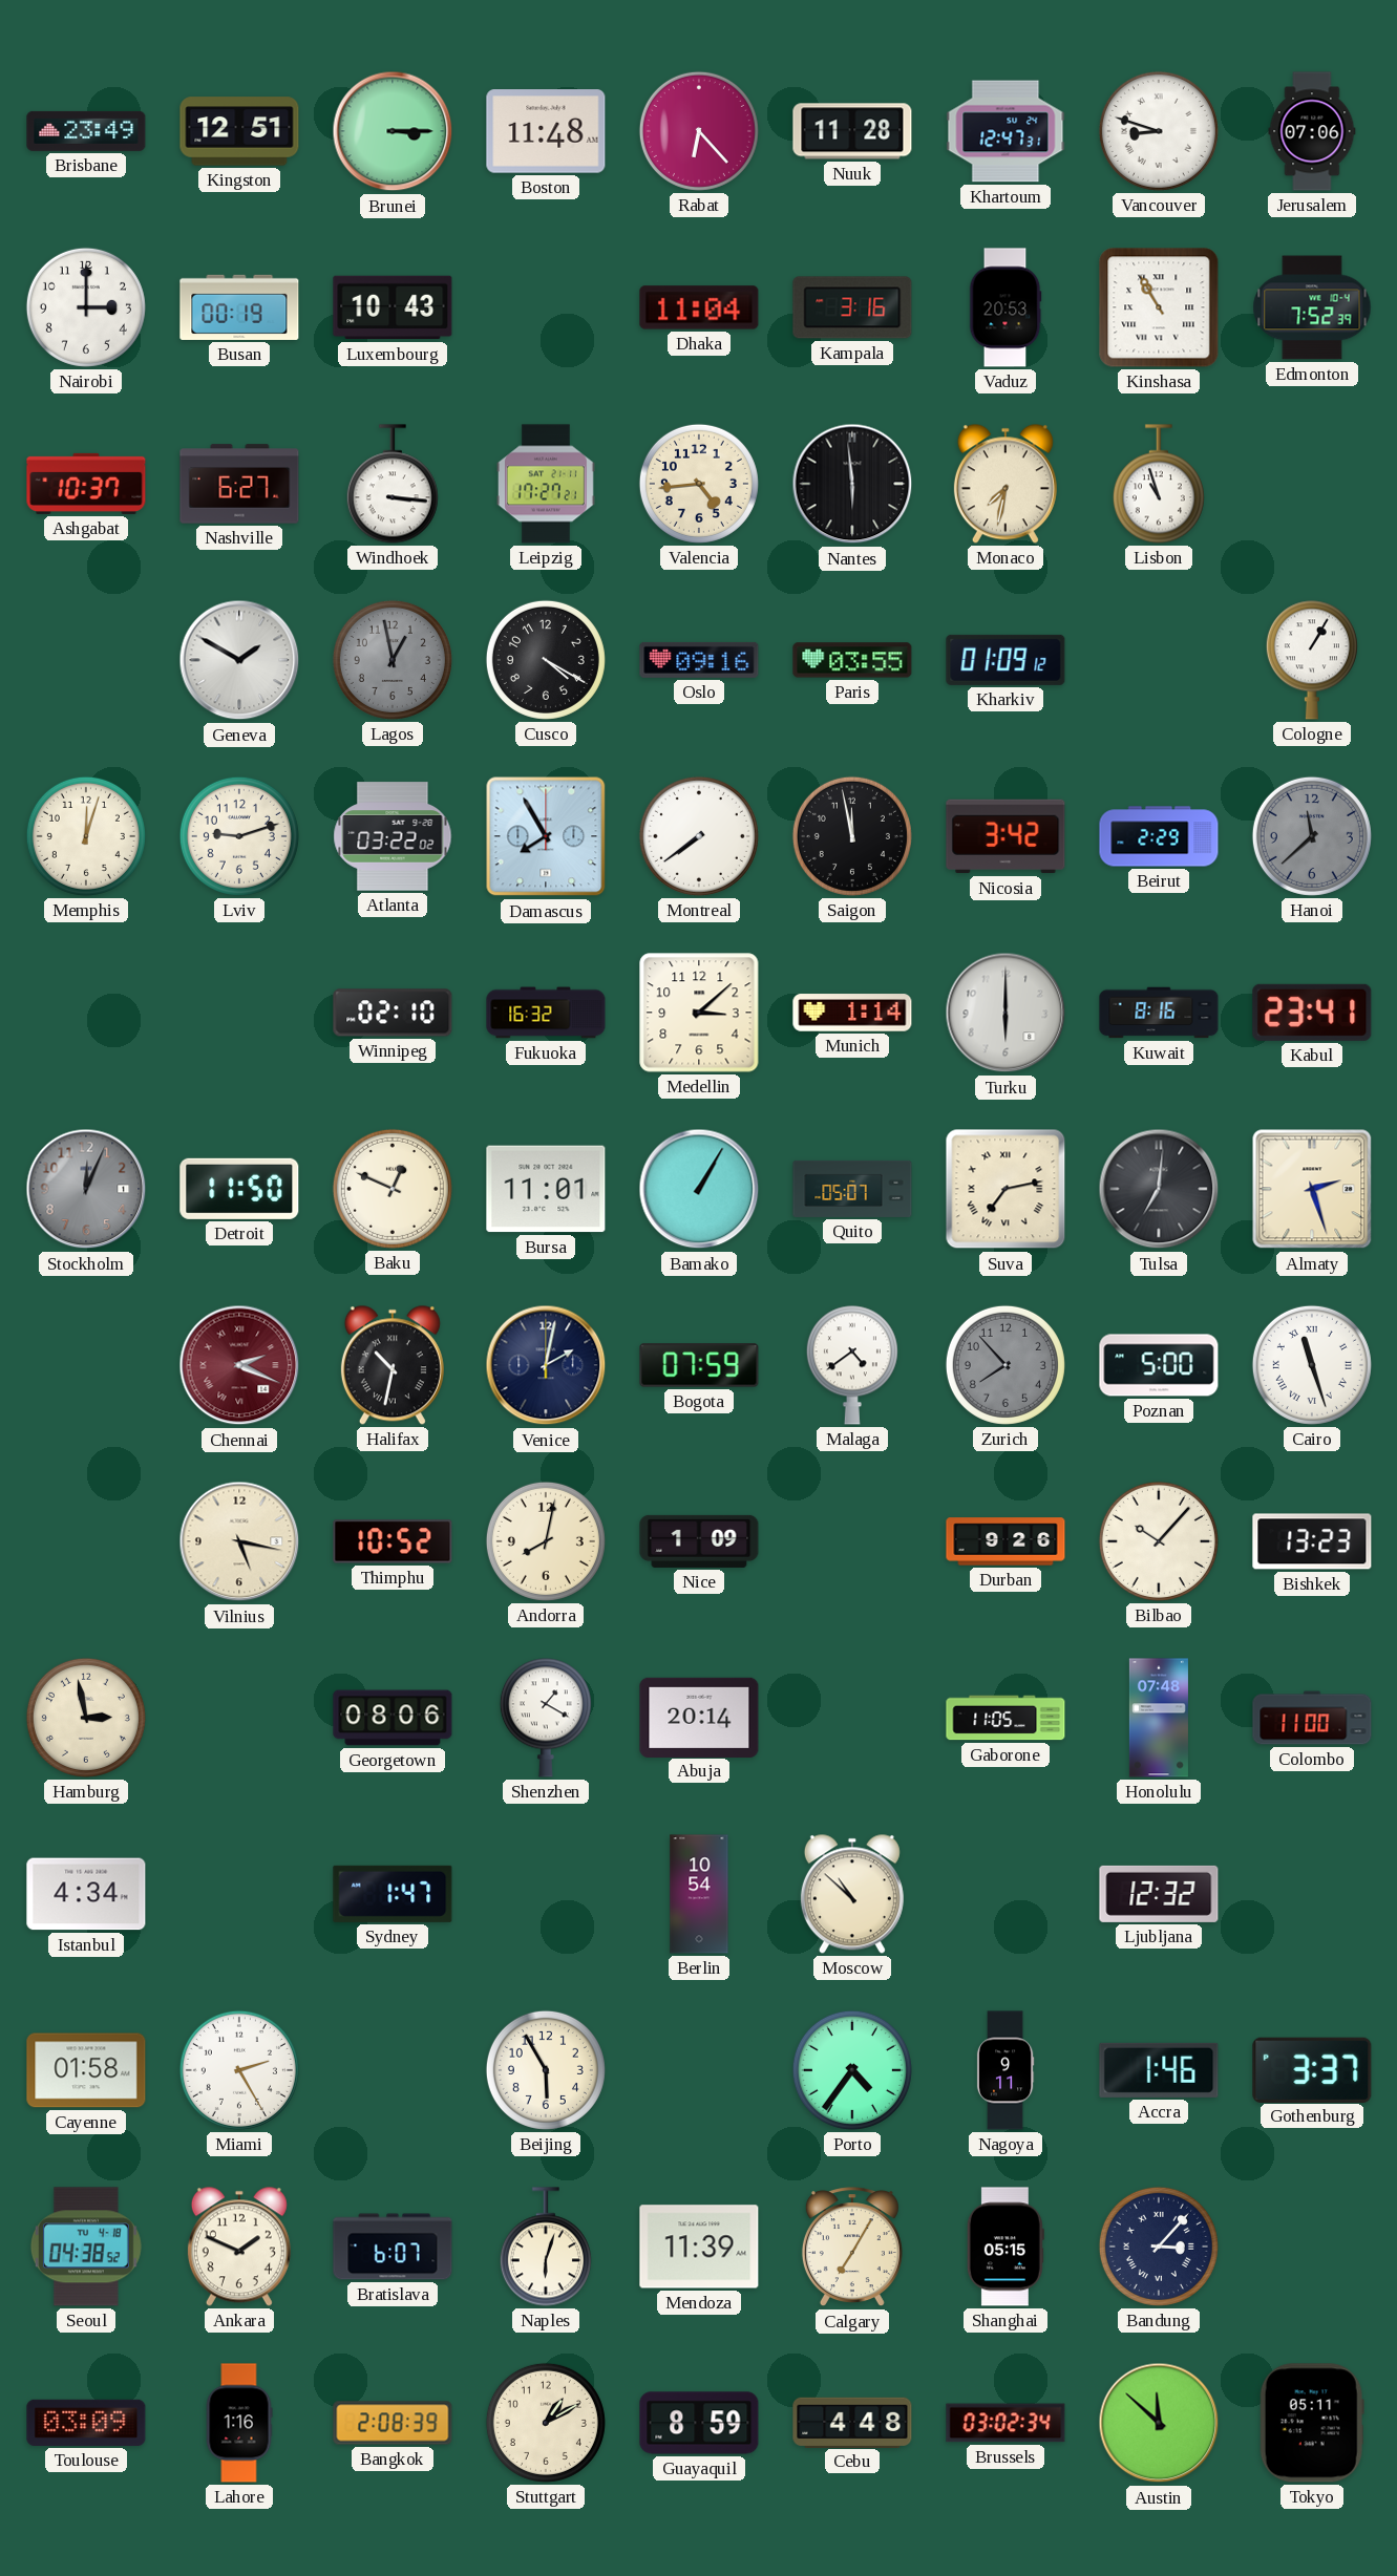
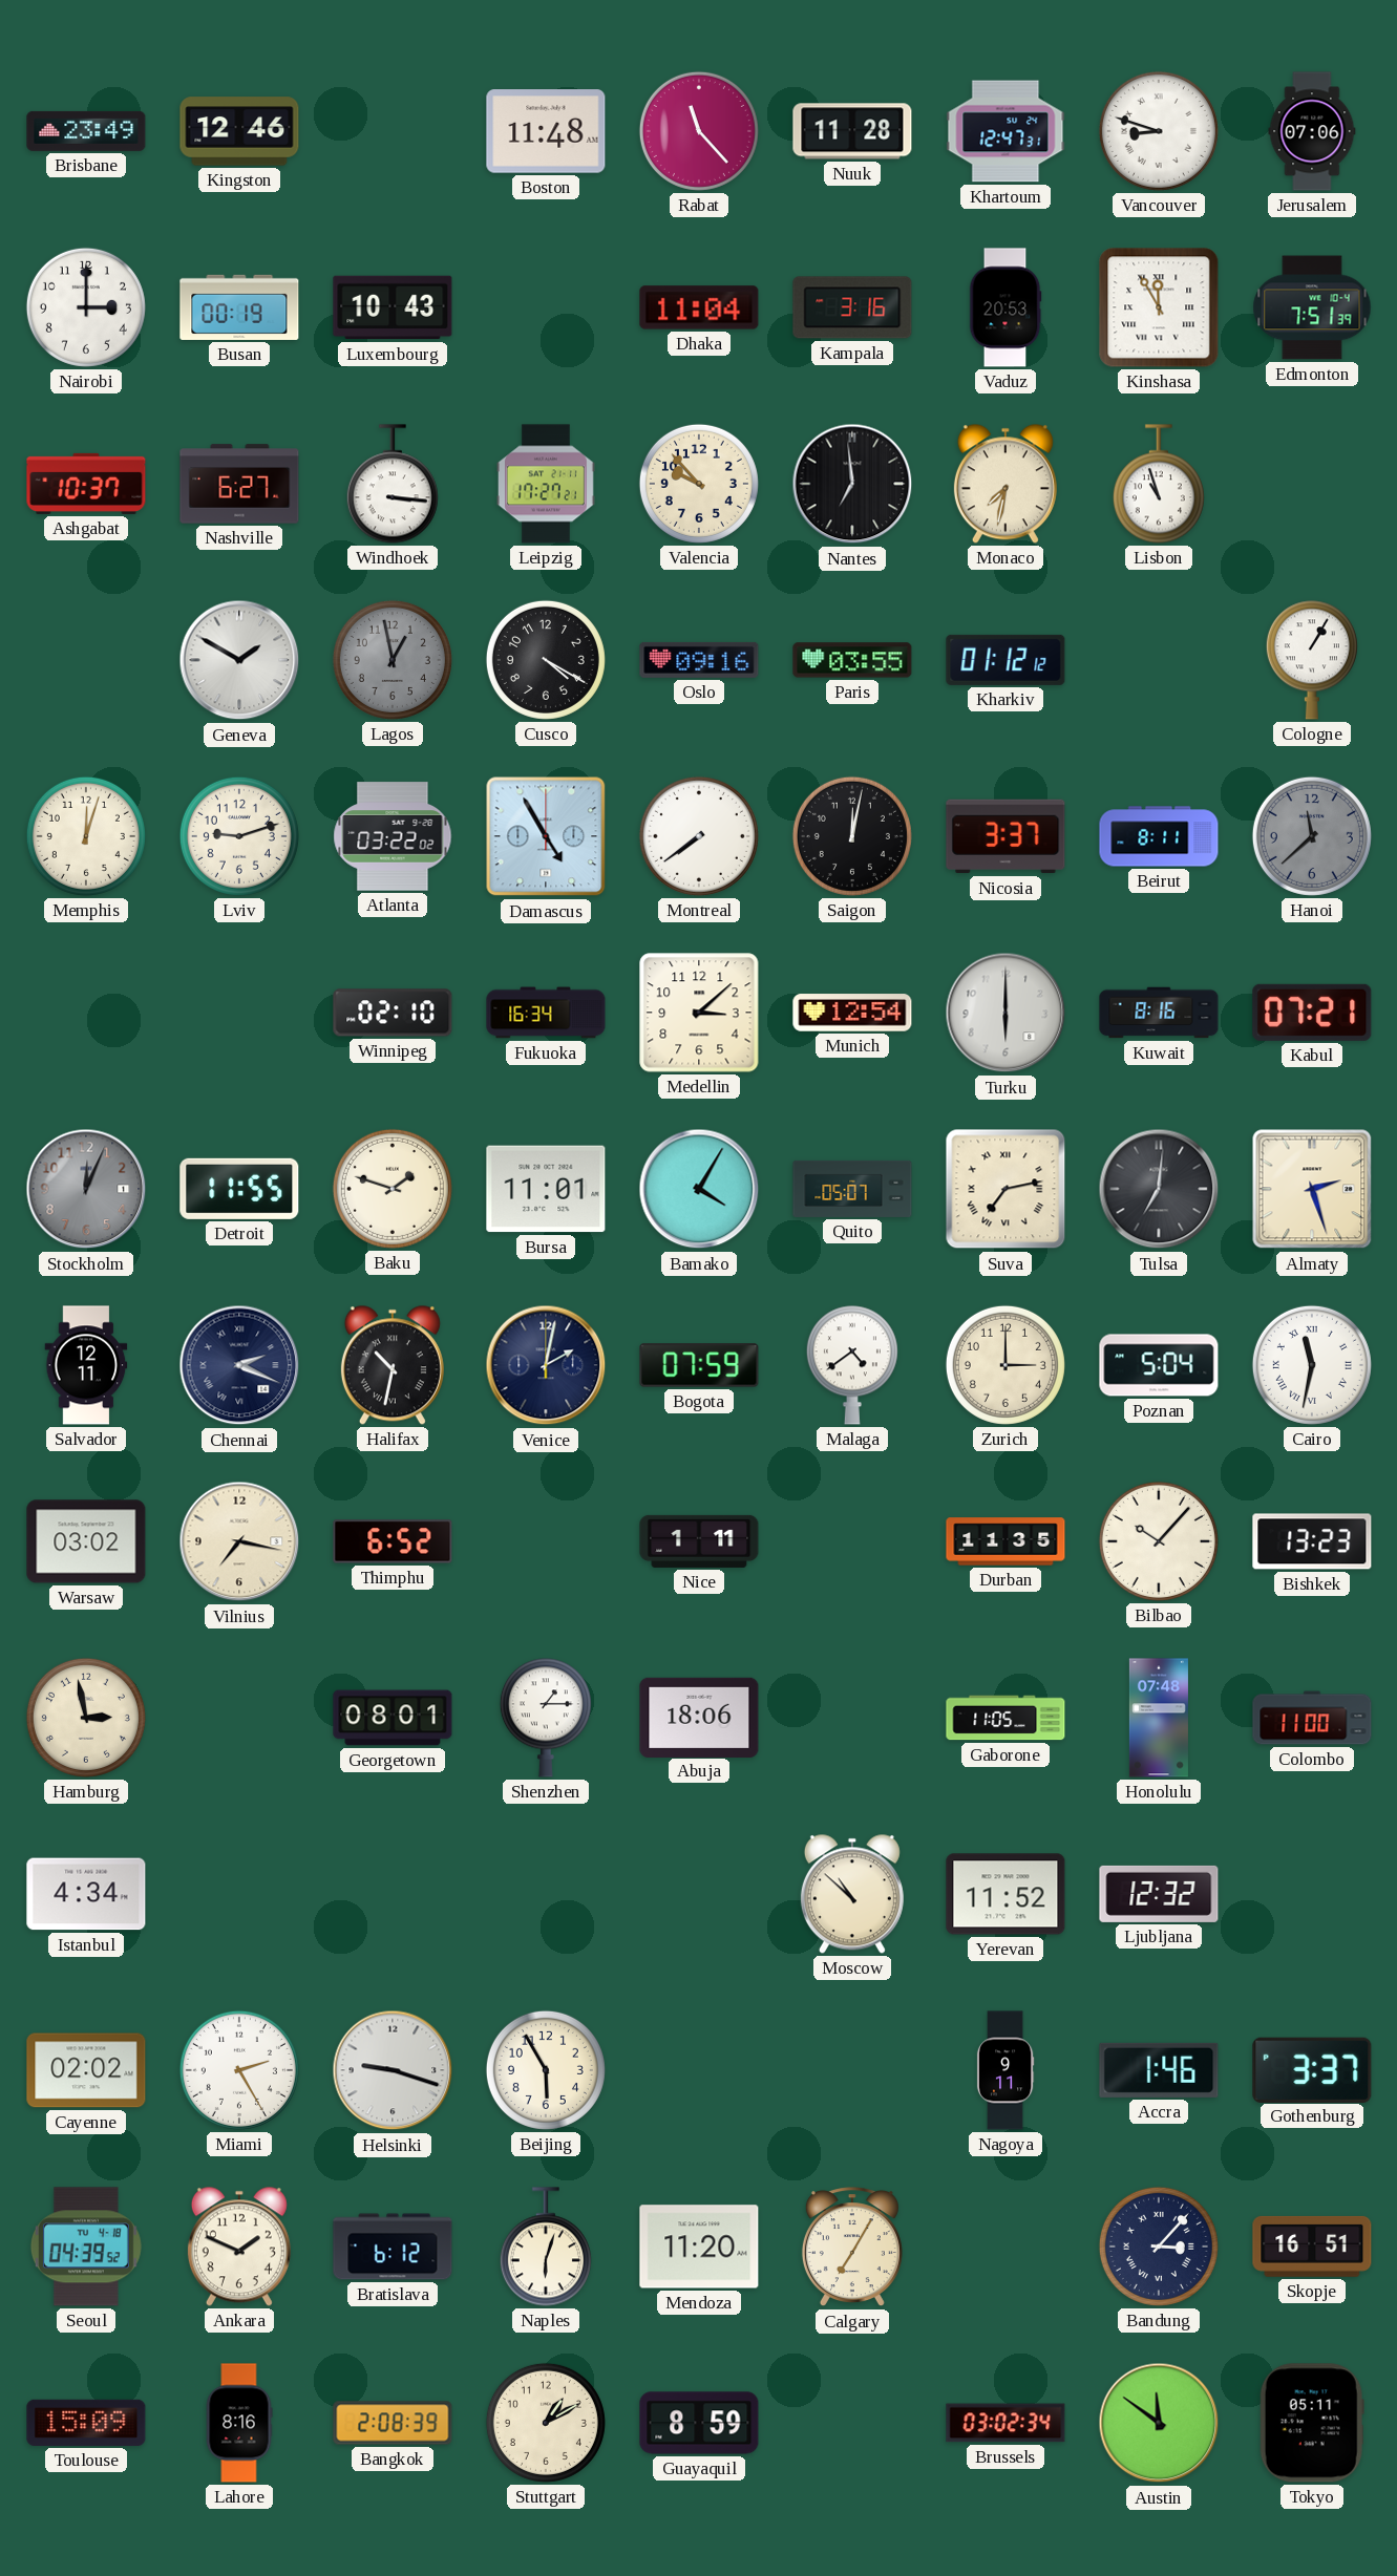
Kingston: 12:51 -> 12:46 (239, 131)
Brunei: 3:15 -> none (393, 131)
Rabat: 6:23 -> 11:23 (699, 131)
Kinshasa: 10:55 -> 11:55 (1159, 307)
Edmonton: 7:52 -> 7:51 (1312, 307)
Valencia: 4:44 -> 9:53 (699, 484)
Nantes: 5:59 -> 6:59 (852, 484)
Kharkiv: 01:09 -> 01:12 (1006, 660)
Damascus: 7:55 -> 4:55 (546, 836)
Saigon: 11:58 -> 12:02 (852, 836)
Nicosia: 3:42 -> 3:37 (1006, 836)
Beirut: 2:29 -> 8:11 (1159, 836)
Fukuoka: 16:32 -> 16:34 (546, 1013)
Munich: 1:14 -> 12:54 (852, 1013)
Kabul: 23:41 -> 07:21 (1312, 1013)
Detroit: 11:50 -> 11:55 (239, 1189)
Baku: 12:49 -> 1:48 (393, 1189)
Bamako: 1:05 -> 4:05 (699, 1189)
Salvador: none -> 12:11 (86, 1365)
Chennai dial: burgundy -> navy (239, 1365)
Zurich: 7:53 -> 3:00 (1006, 1365)
Zurich dial: grey -> cream (1006, 1365)
Poznan: 5:00 -> 5:04 (1159, 1365)
Cairo: 11:27 -> 11:32 (1312, 1365)
Warsaw: none -> 03:02 (86, 1541)
Vilnius: 5:17 -> 7:17 (239, 1541)
Thimphu: 10:52 -> 6:52 (393, 1541)
Andorra: 8:02 -> none (546, 1541)
Nice: 1:09 -> 1:11 (699, 1541)
Durban: 9:26 -> 11:35 (1006, 1541)
Georgetown: 08:06 -> 08:01 (393, 1718)
Shenzhen: 1:20 -> 1:15 (546, 1718)
Abuja: 20:14 -> 18:06 (699, 1717)
Sydney: 1:47 -> none (393, 1894)
Berlin: 10:54 -> none (699, 1894)
Yerevan: none -> 11:52 (1006, 1894)
Cayenne: 01:58 -> 02:02 (86, 2070)
Helsinki: none -> 9:18 (393, 2070)
Porto: 4:36 -> none (852, 2070)
Seoul: 04:38 -> 04:39 (86, 2247)
Bratislava: 6:07 -> 6:12 (393, 2247)
Mendoza: 11:39 -> 11:20 (699, 2247)
Shanghai: 05:15 -> none (1006, 2247)
Skopje: none -> 16:51 (1312, 2247)
Toulouse: 03:09 -> 15:09 (86, 2423)
Lahore: 1:16 -> 8:16 (239, 2423)
Cebu: 4:48 -> none (852, 2422)
Austin: 11:52 -> 11:51 (1159, 2423)
